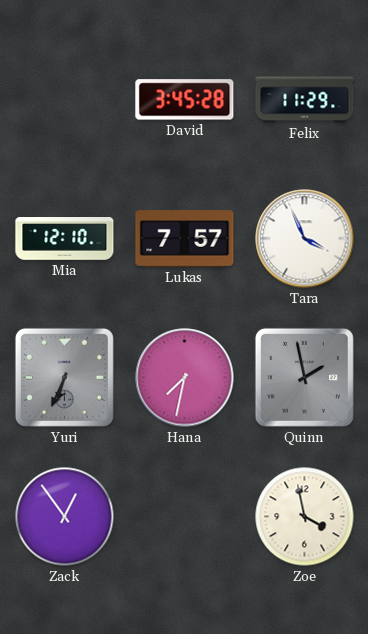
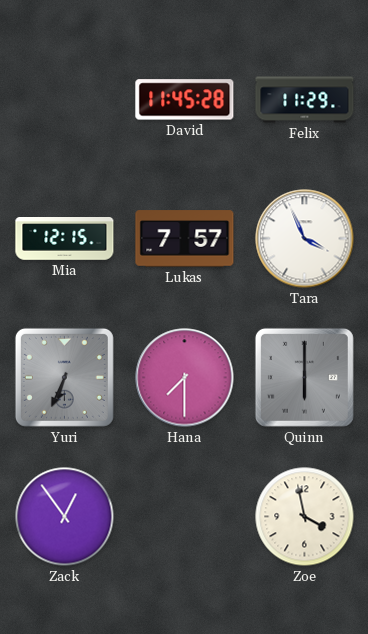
David: 3:45 -> 11:45 (185, 100)
Mia: 12:10 -> 12:15 (65, 239)
Hana: 7:32 -> 7:30 (185, 378)
Quinn: 1:58 -> 6:00 (304, 377)
